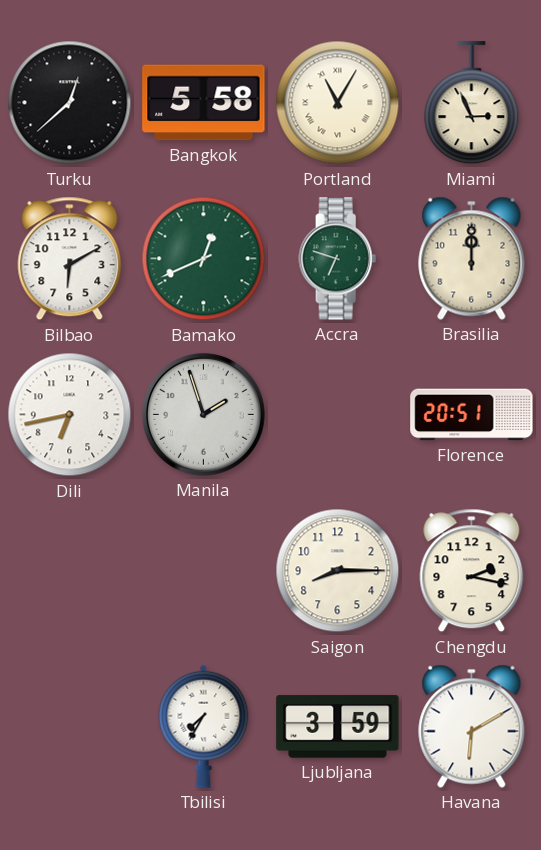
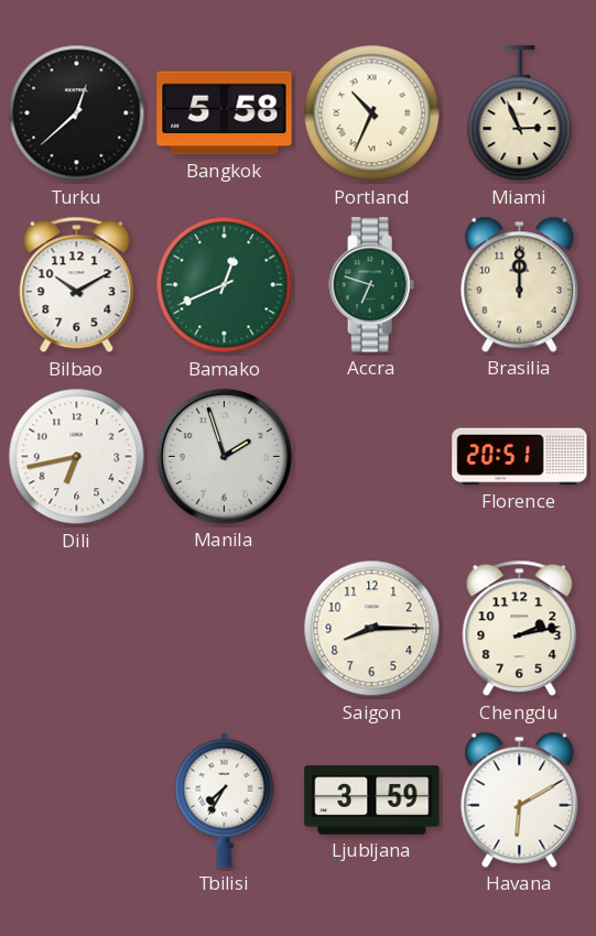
Portland: 11:05 -> 10:34 (372, 113)
Bilbao: 6:10 -> 10:10 (77, 285)
Chengdu: 2:17 -> 2:13 (520, 629)
